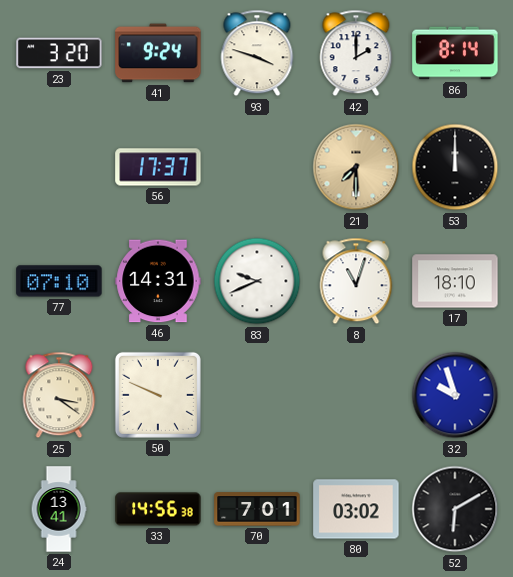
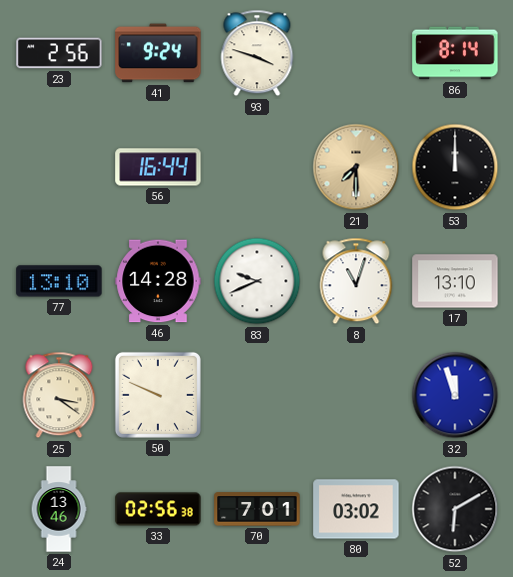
23: 3:20 -> 2:56 (59, 53)
42: 2:00 -> none (356, 53)
56: 17:37 -> 16:44 (158, 167)
77: 07:10 -> 13:10 (59, 281)
46: 14:31 -> 14:28 (158, 281)
17: 18:10 -> 13:10 (455, 281)
32: 9:57 -> 11:57 (455, 395)
24: 13:41 -> 13:46 (59, 509)
33: 14:56 -> 02:56 (158, 509)
